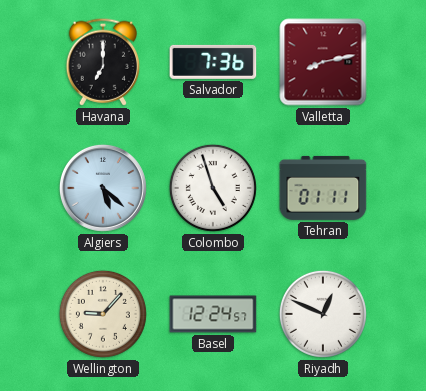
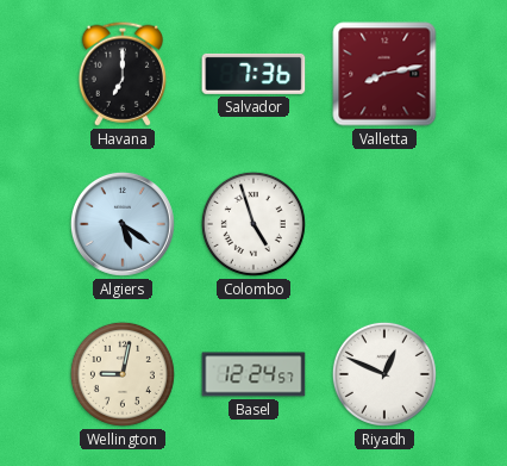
Algiers: 5:22 -> 5:21 (123, 224)
Tehran: 01:11 -> none (323, 188)
Wellington: 9:07 -> 9:02 (123, 374)
